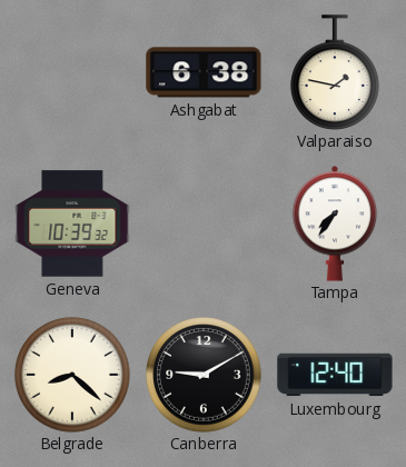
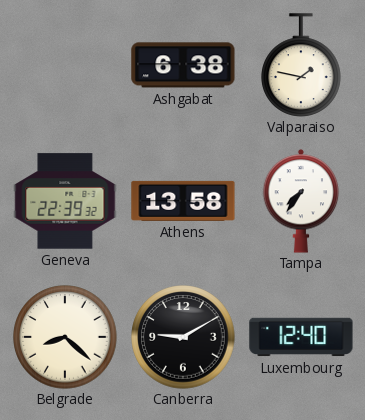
Geneva: 10:39 -> 22:39 (65, 201)
Athens: none -> 13:58 (183, 201)
